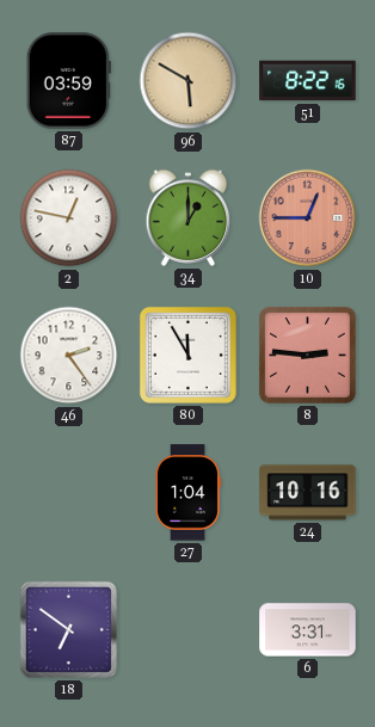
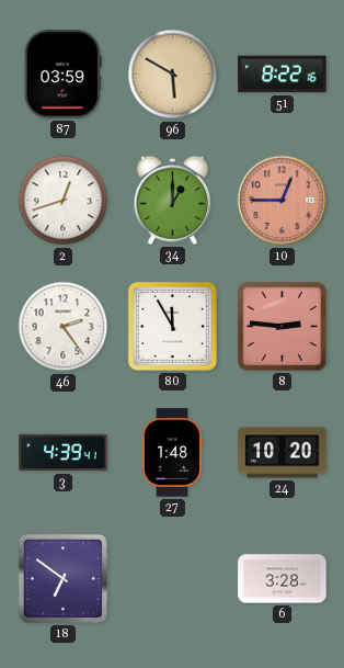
2: 12:47 -> 12:42 (64, 201)
3: none -> 4:39 (64, 453)
27: 1:04 -> 1:48 (173, 453)
24: 10:16 -> 10:20 (283, 453)
6: 3:31 -> 3:28 (283, 579)
